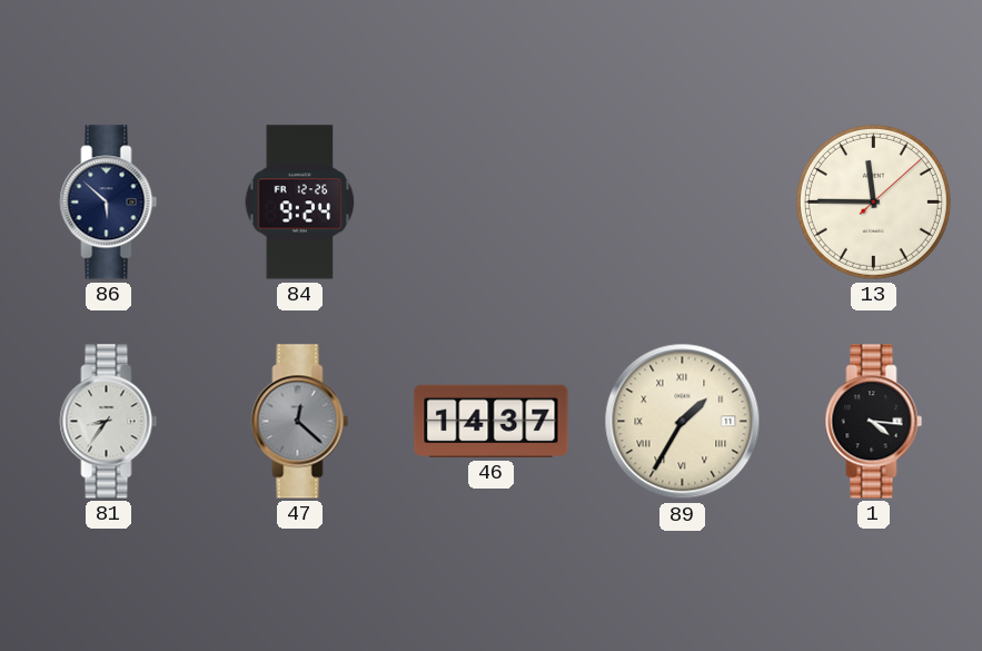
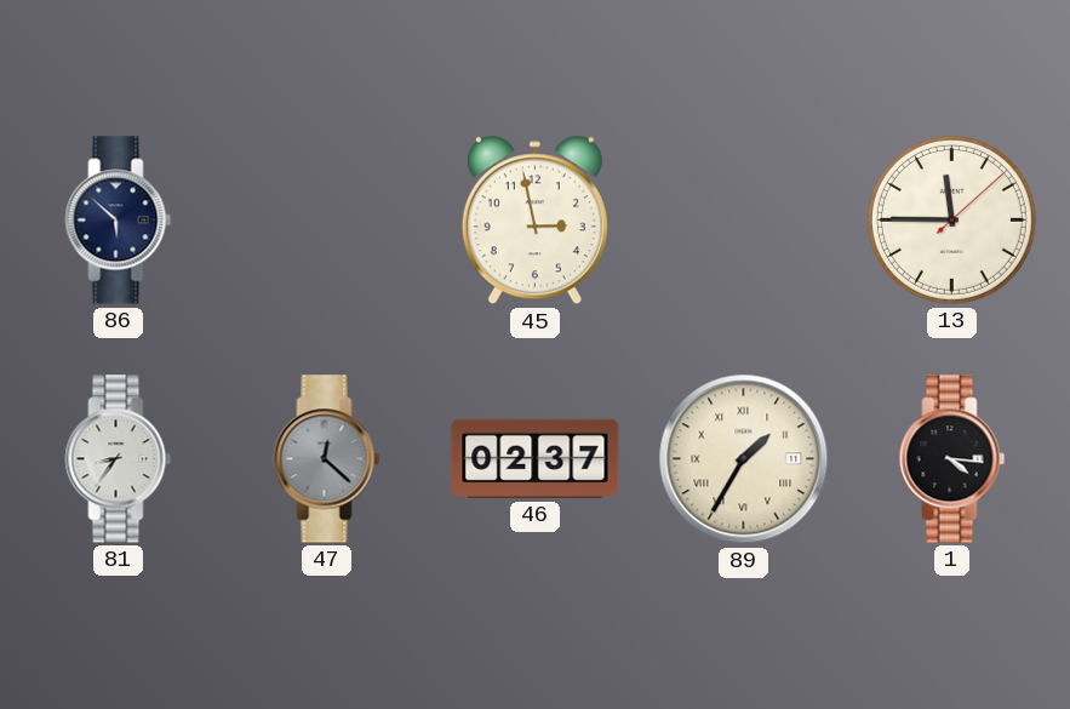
84: 9:24 -> none (300, 203)
45: none -> 2:58 (534, 221)
46: 14:37 -> 02:37 (536, 458)
